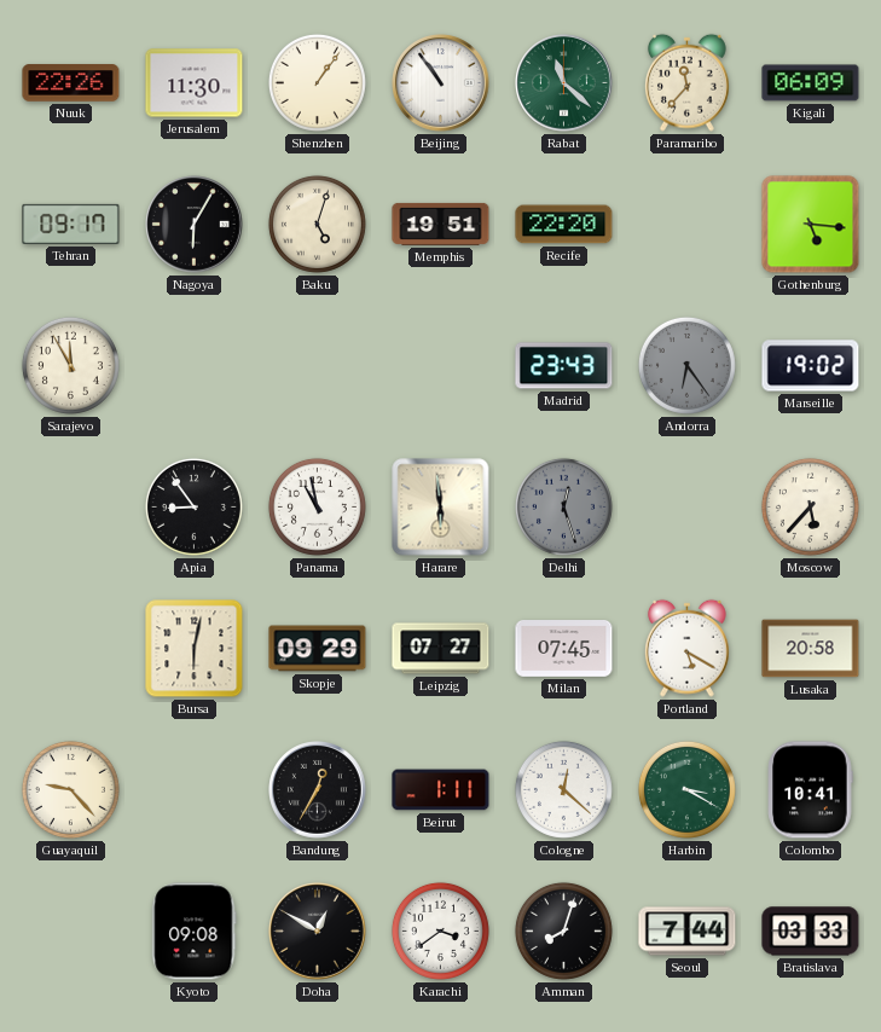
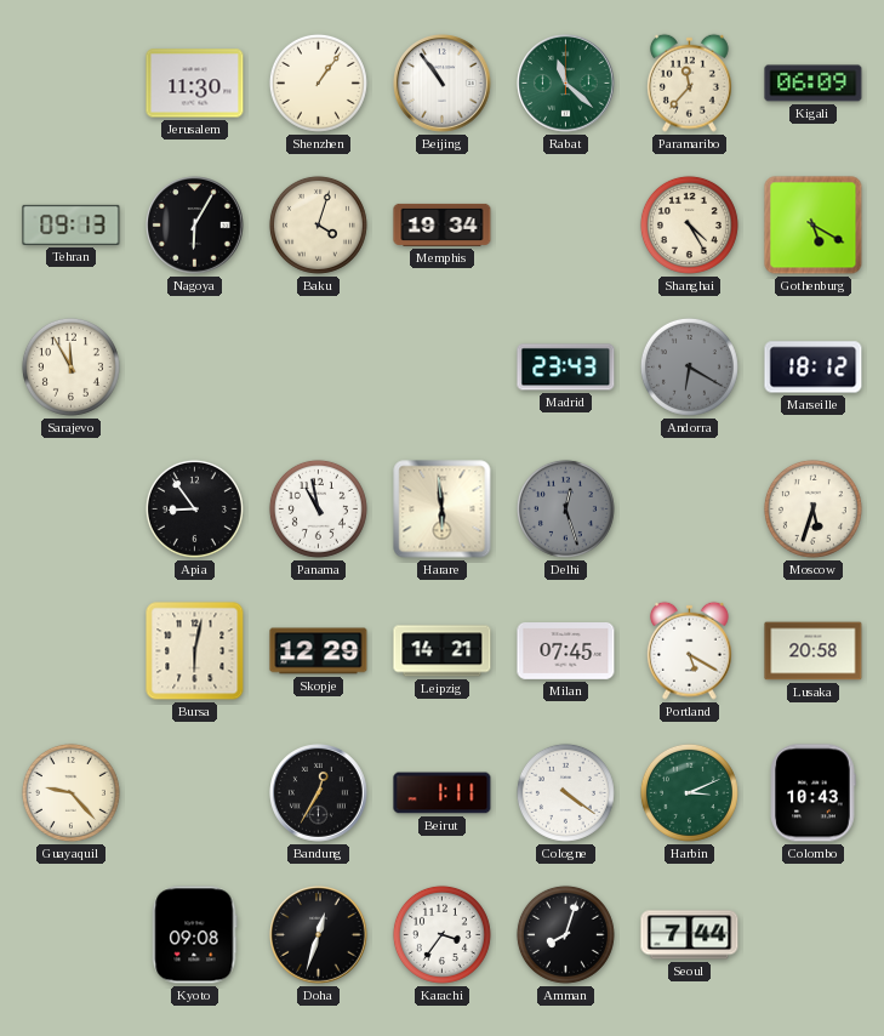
Nuuk: 22:26 -> none (71, 83)
Tehran: 09:17 -> 09:13 (72, 224)
Baku: 5:03 -> 4:03 (318, 224)
Memphis: 19:51 -> 19:34 (443, 224)
Recife: 22:20 -> none (564, 225)
Shanghai: none -> 4:25 (689, 224)
Gothenburg: 5:16 -> 5:20 (814, 226)
Andorra: 6:24 -> 6:20 (689, 366)
Marseille: 19:02 -> 18:12 (814, 368)
Moscow: 5:37 -> 5:33 (812, 508)
Skopje: 09:29 -> 12:29 (319, 651)
Leipzig: 07:27 -> 14:21 (443, 651)
Cologne: 12:22 -> 4:21 (565, 792)
Harbin: 3:20 -> 3:11 (689, 792)
Colombo: 10:41 -> 10:43 (812, 793)
Doha: 12:50 -> 12:33 (319, 935)
Karachi: 3:39 -> 3:36 (441, 934)
Bratislava: 03:33 -> none (811, 932)
